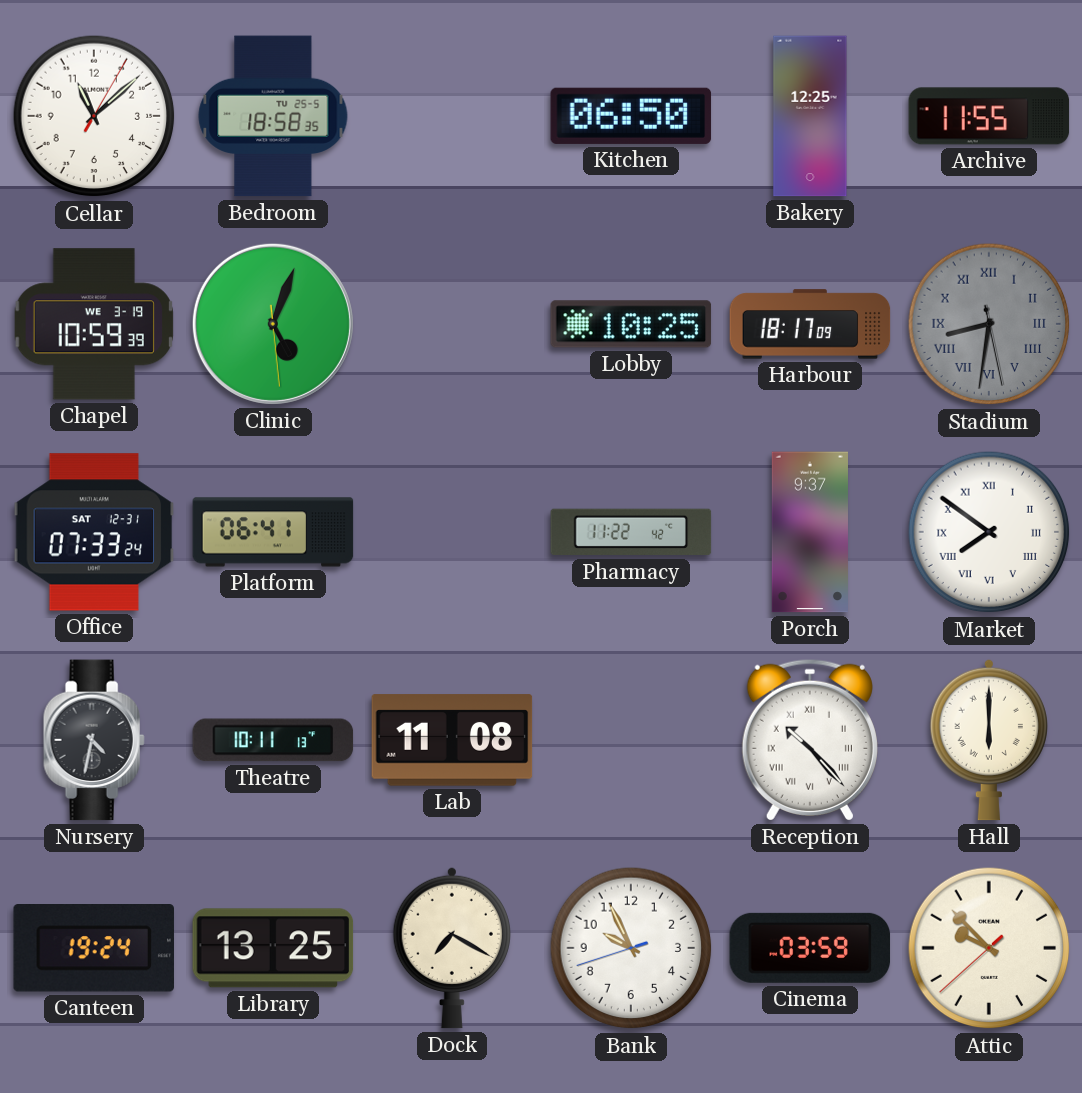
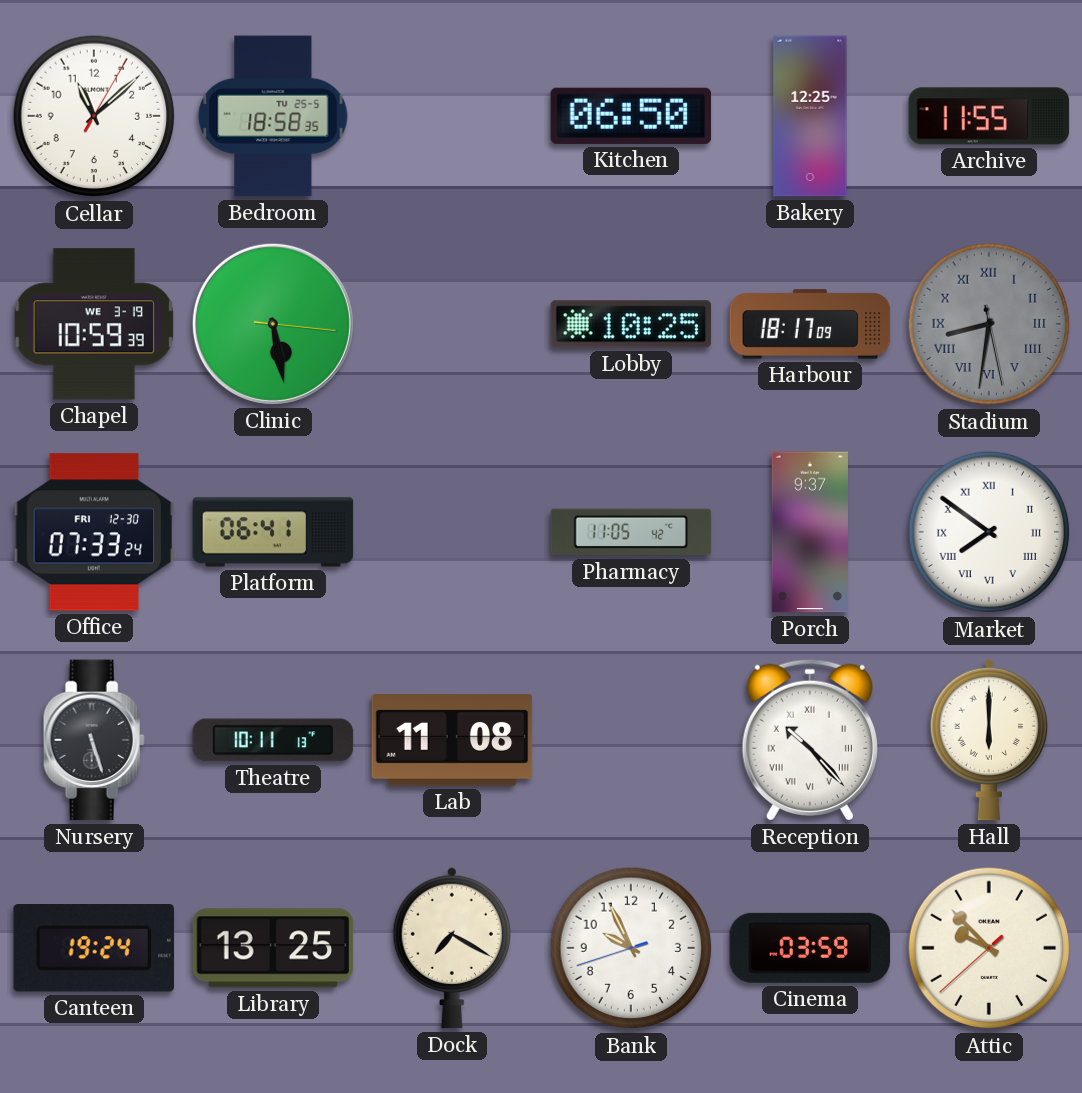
Clinic: 5:03 -> 5:28 (273, 324)
Office date: SAT 12-31 -> FRI 12-30 (94, 532)
Pharmacy: 11:22 -> 11:05 (631, 532)
Nursery: 4:32 -> 5:27 (94, 740)
